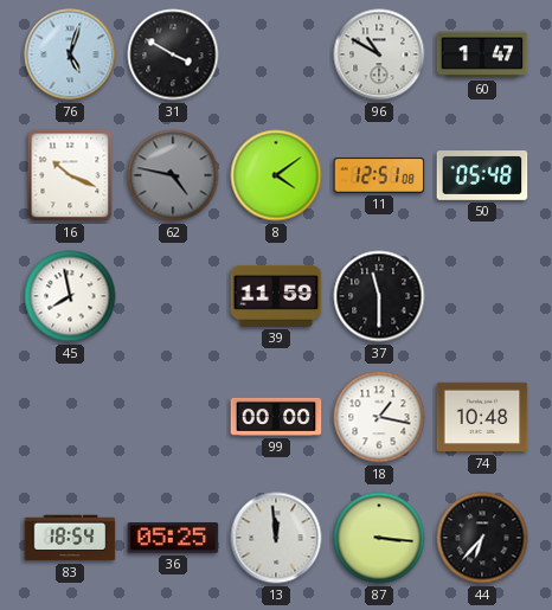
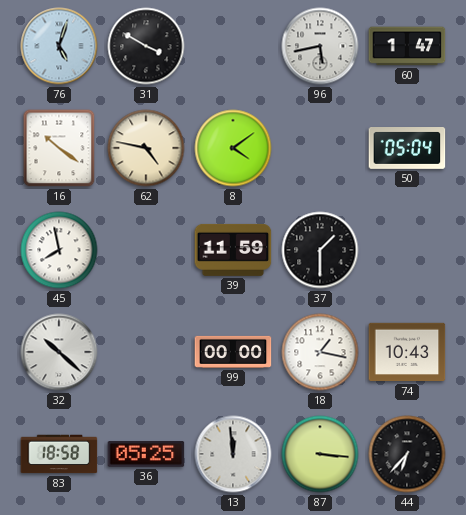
96: 10:50 -> 5:43 (320, 46)
16: 10:19 -> 10:21 (59, 148)
62 dial: grey -> cream (146, 148)
11: 12:51 -> none (379, 175)
50: 05:48 -> 05:04 (407, 149)
37: 11:30 -> 1:30 (320, 250)
32: none -> 10:22 (59, 352)
74: 10:48 -> 10:43 (407, 352)
83: 18:54 -> 18:58 (59, 454)
